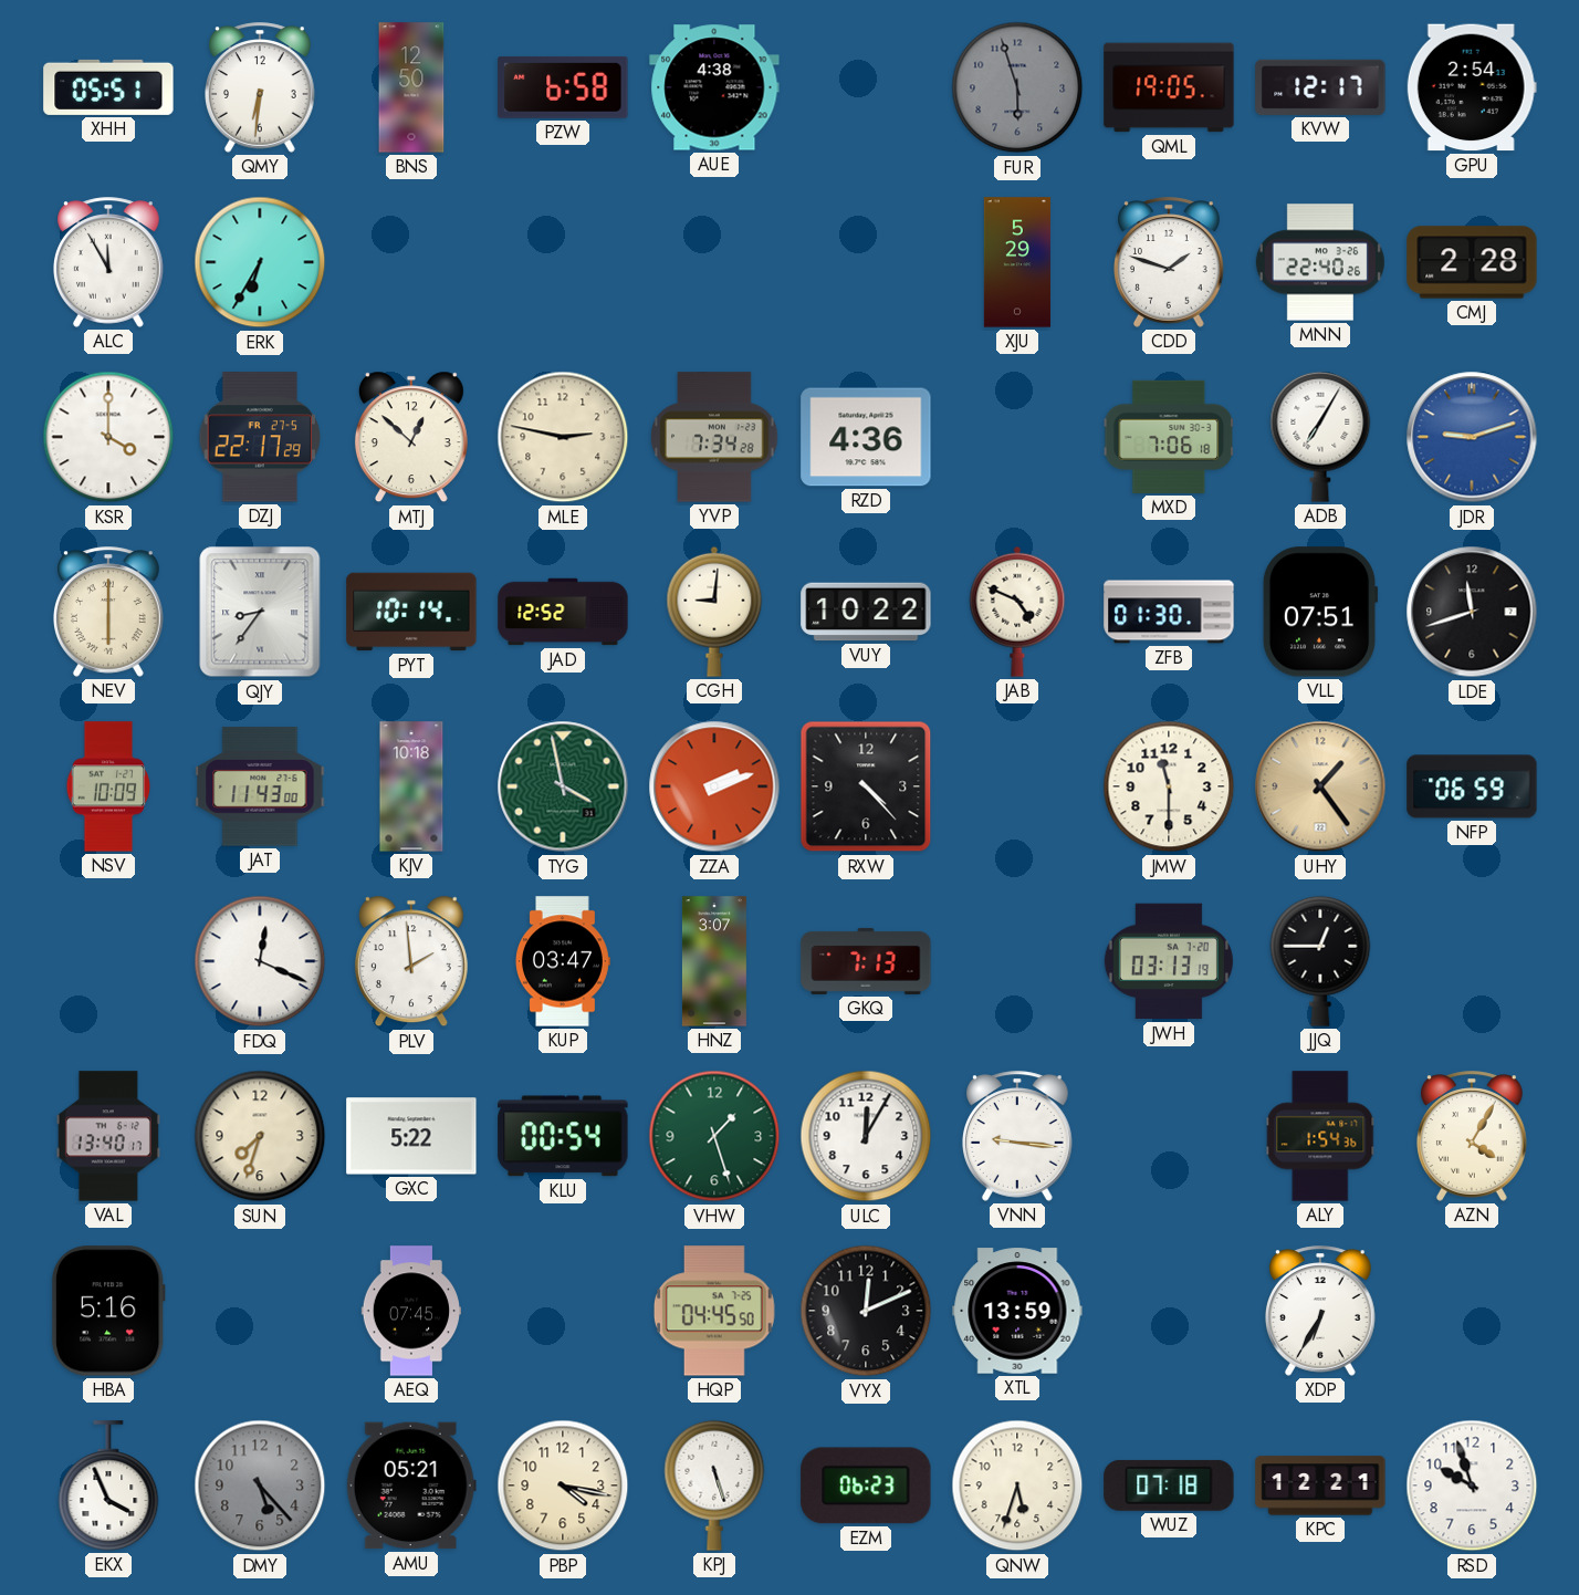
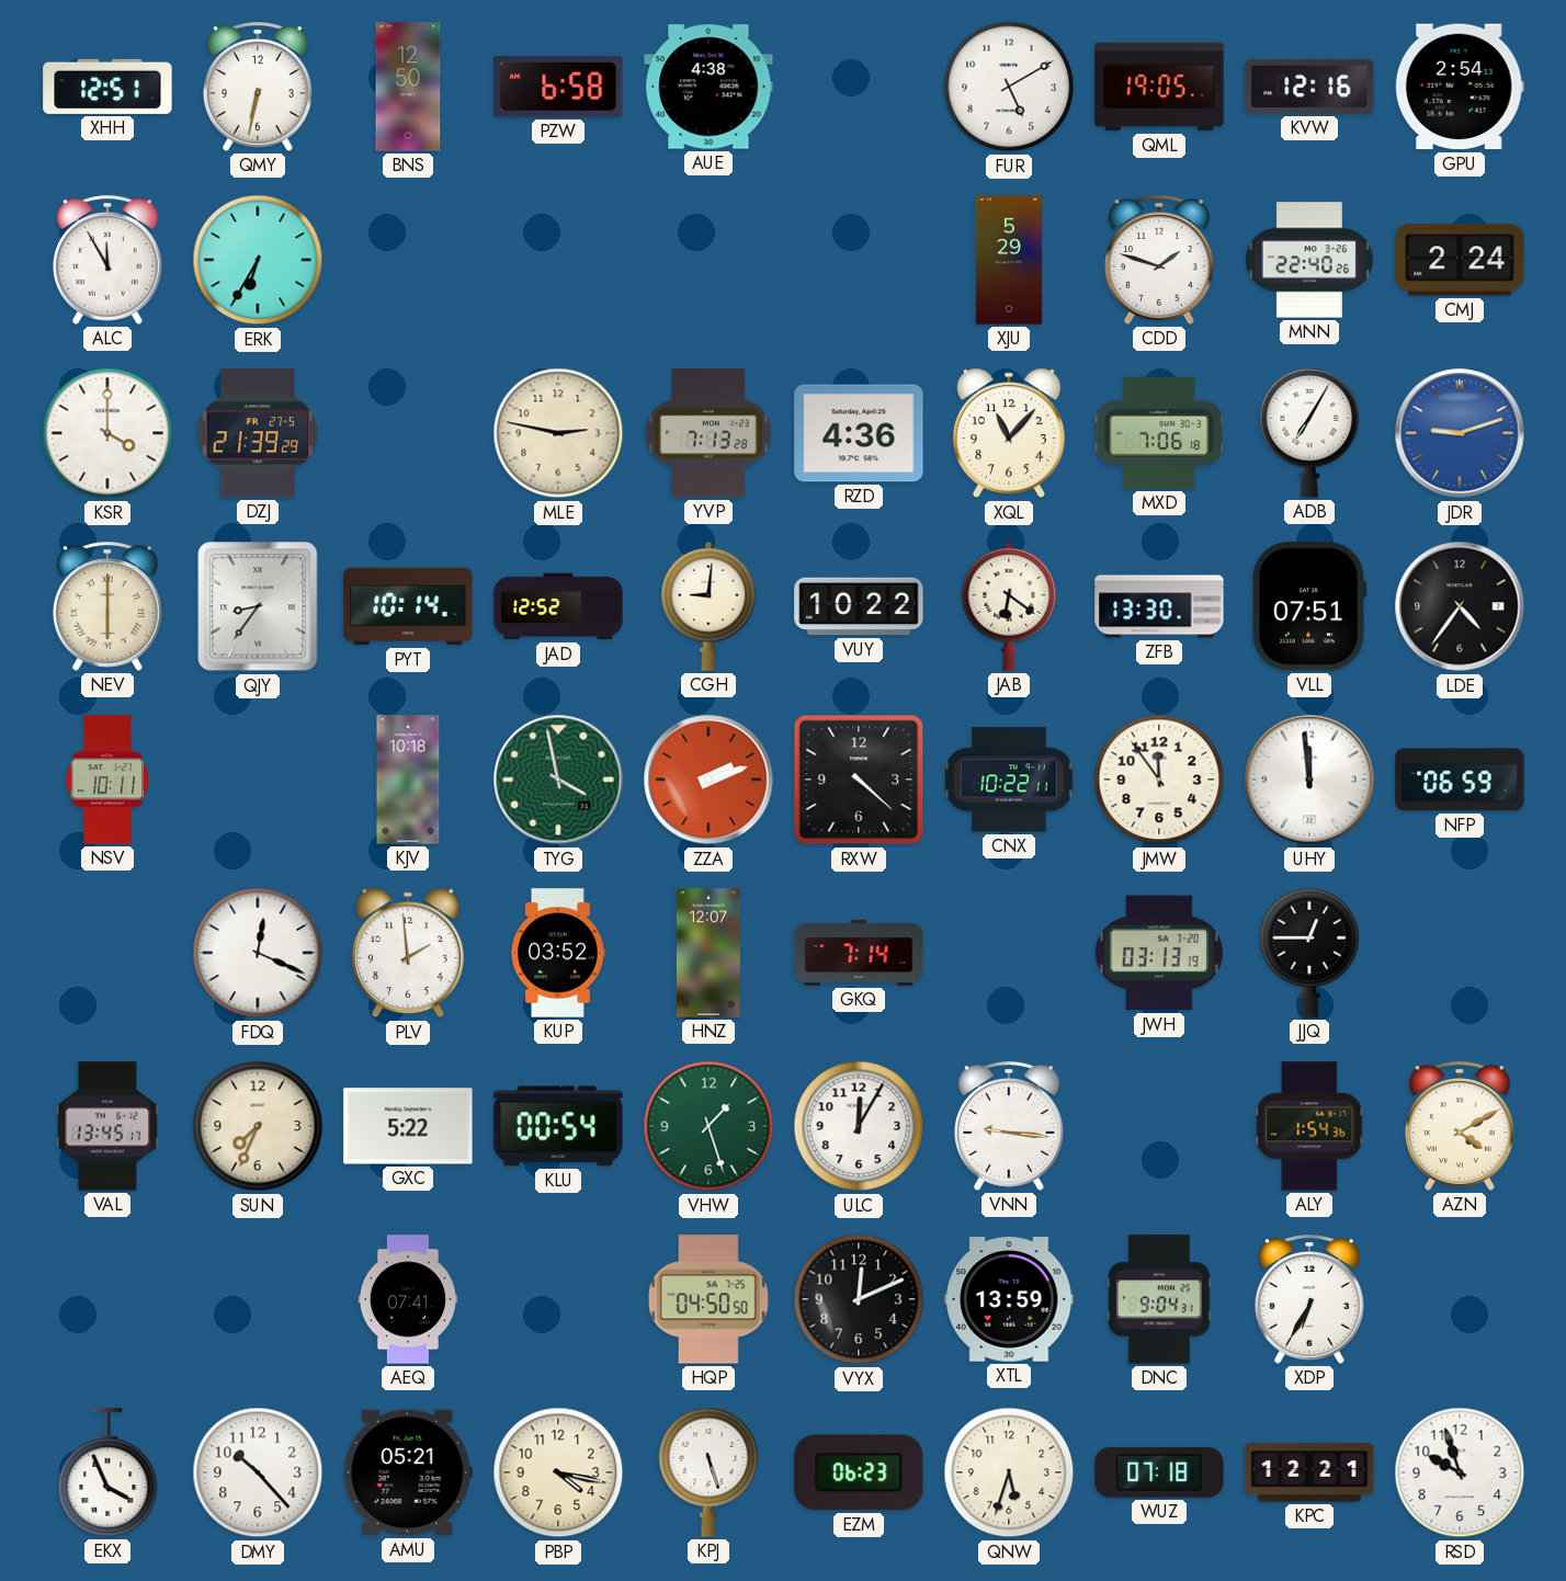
XHH: 05:51 -> 12:51 (107, 87)
QMY: 6:31 -> 6:32 (259, 87)
FUR: 5:57 -> 5:10 (1009, 87)
FUR dial: grey -> white (1009, 87)
KVW: 12:17 -> 12:16 (1309, 87)
CMJ: 2:28 -> 2:24 (1460, 260)
DZJ: 22:17 -> 21:39 (258, 433)
MTJ: 12:52 -> none (411, 437)
YVP: 7:34 -> 7:13 (708, 433)
XQL: none -> 11:07 (1009, 433)
JAB: 4:49 -> 6:21 (1009, 606)
ZFB: 01:30 -> 13:30 (1159, 606)
LDE: 11:42 -> 4:36 (1460, 606)
NSV: 10:09 -> 10:11 (107, 780)
JAT: 11:43 -> none (260, 786)
RXW: 4:23 -> 4:22 (859, 780)
CNX: none -> 10:22 (1009, 780)
JMW: 11:30 -> 11:54 (1159, 780)
UHY: 1:24 -> 11:59 (1309, 780)
UHY dial: champagne -> white (1309, 780)
KUP: 03:47 -> 03:52 (558, 953)
HNZ: 3:07 -> 12:07 (708, 953)
GKQ: 7:13 -> 7:14 (859, 953)
VAL: 13:40 -> 13:45 (107, 1126)
SUN: 7:33 -> 7:34 (258, 1126)
AZN: 4:05 -> 4:10 (1461, 1126)
HBA: 5:16 -> none (108, 1311)
AEQ: 07:45 -> 07:41 (408, 1299)
HQP: 04:45 -> 04:50 (708, 1299)
DNC: none -> 9:04 (1159, 1299)
DMY: 5:23 -> 10:23 (258, 1472)
DMY dial: grey -> white (258, 1472)
